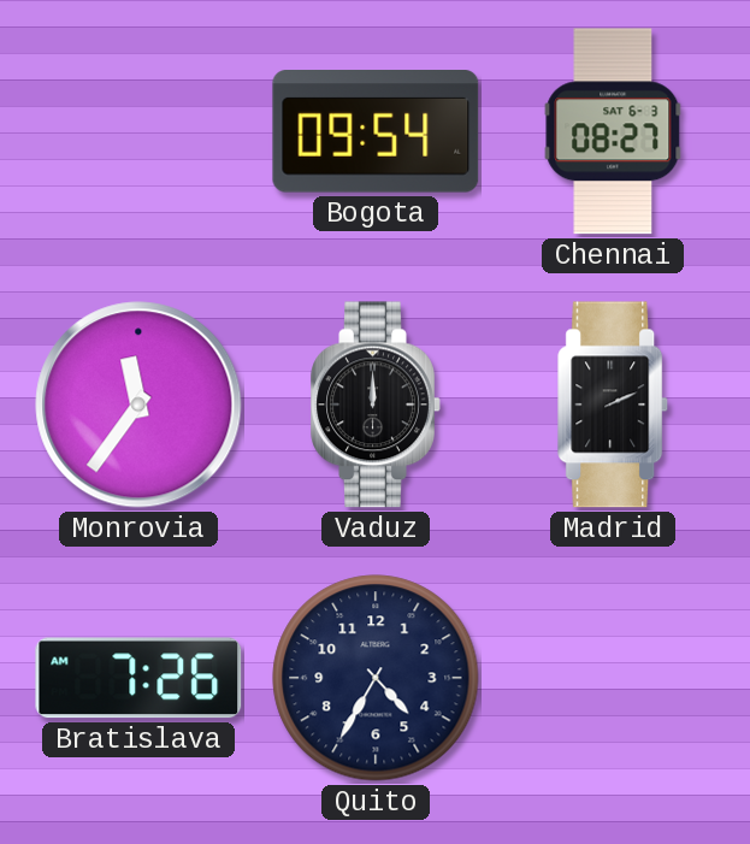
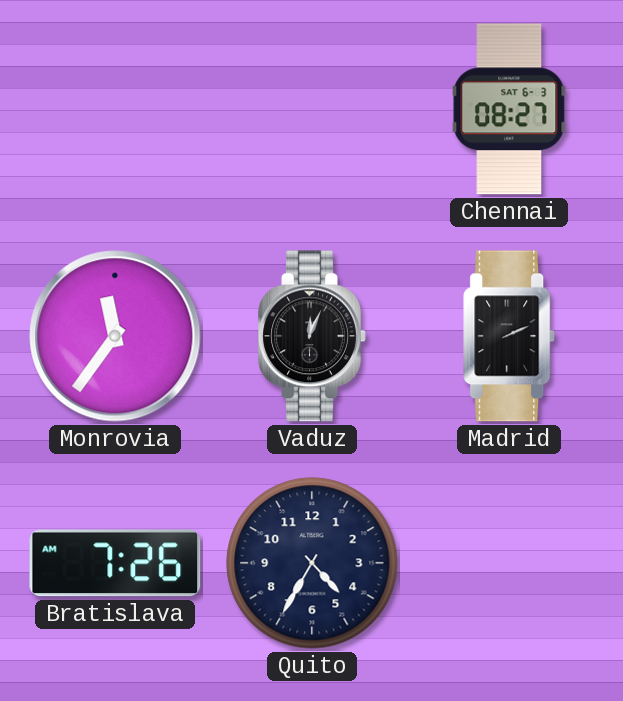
Bogota: 09:54 -> none (376, 131)
Vaduz: 12:00 -> 12:04 (312, 336)
